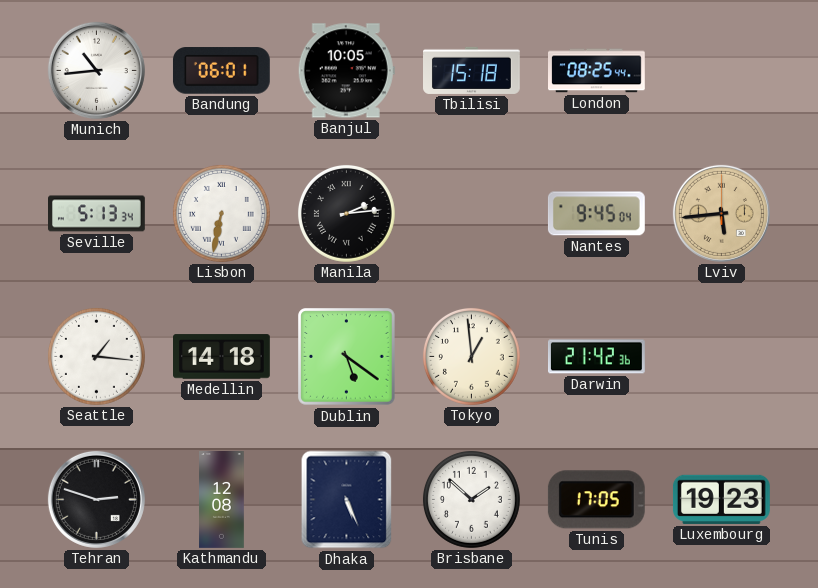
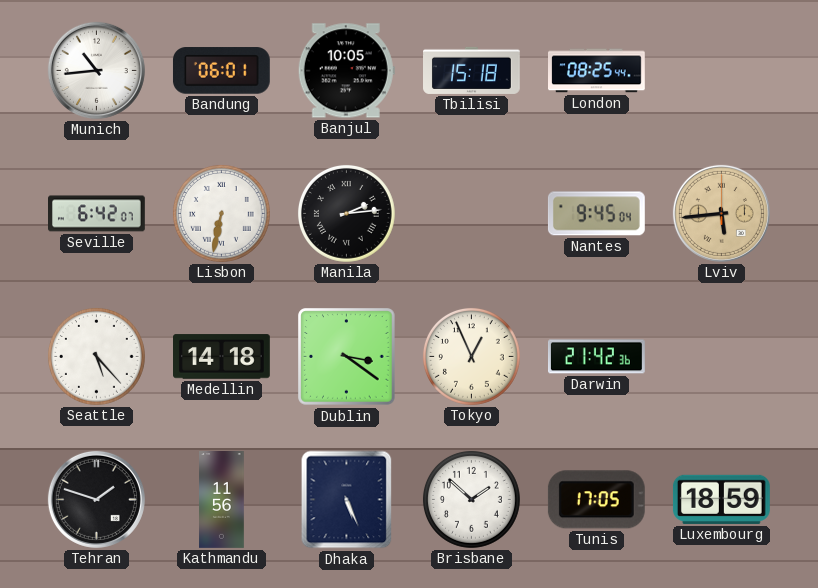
Seville: 5:13 -> 6:42 (97, 214)
Seattle: 1:16 -> 5:23 (96, 356)
Dublin: 5:21 -> 3:21 (347, 357)
Tokyo: 12:59 -> 12:56 (471, 356)
Tehran: 2:48 -> 1:48 (96, 499)
Kathmandu: 12:08 -> 11:56 (222, 500)
Luxembourg: 19:23 -> 18:59 (721, 499)
